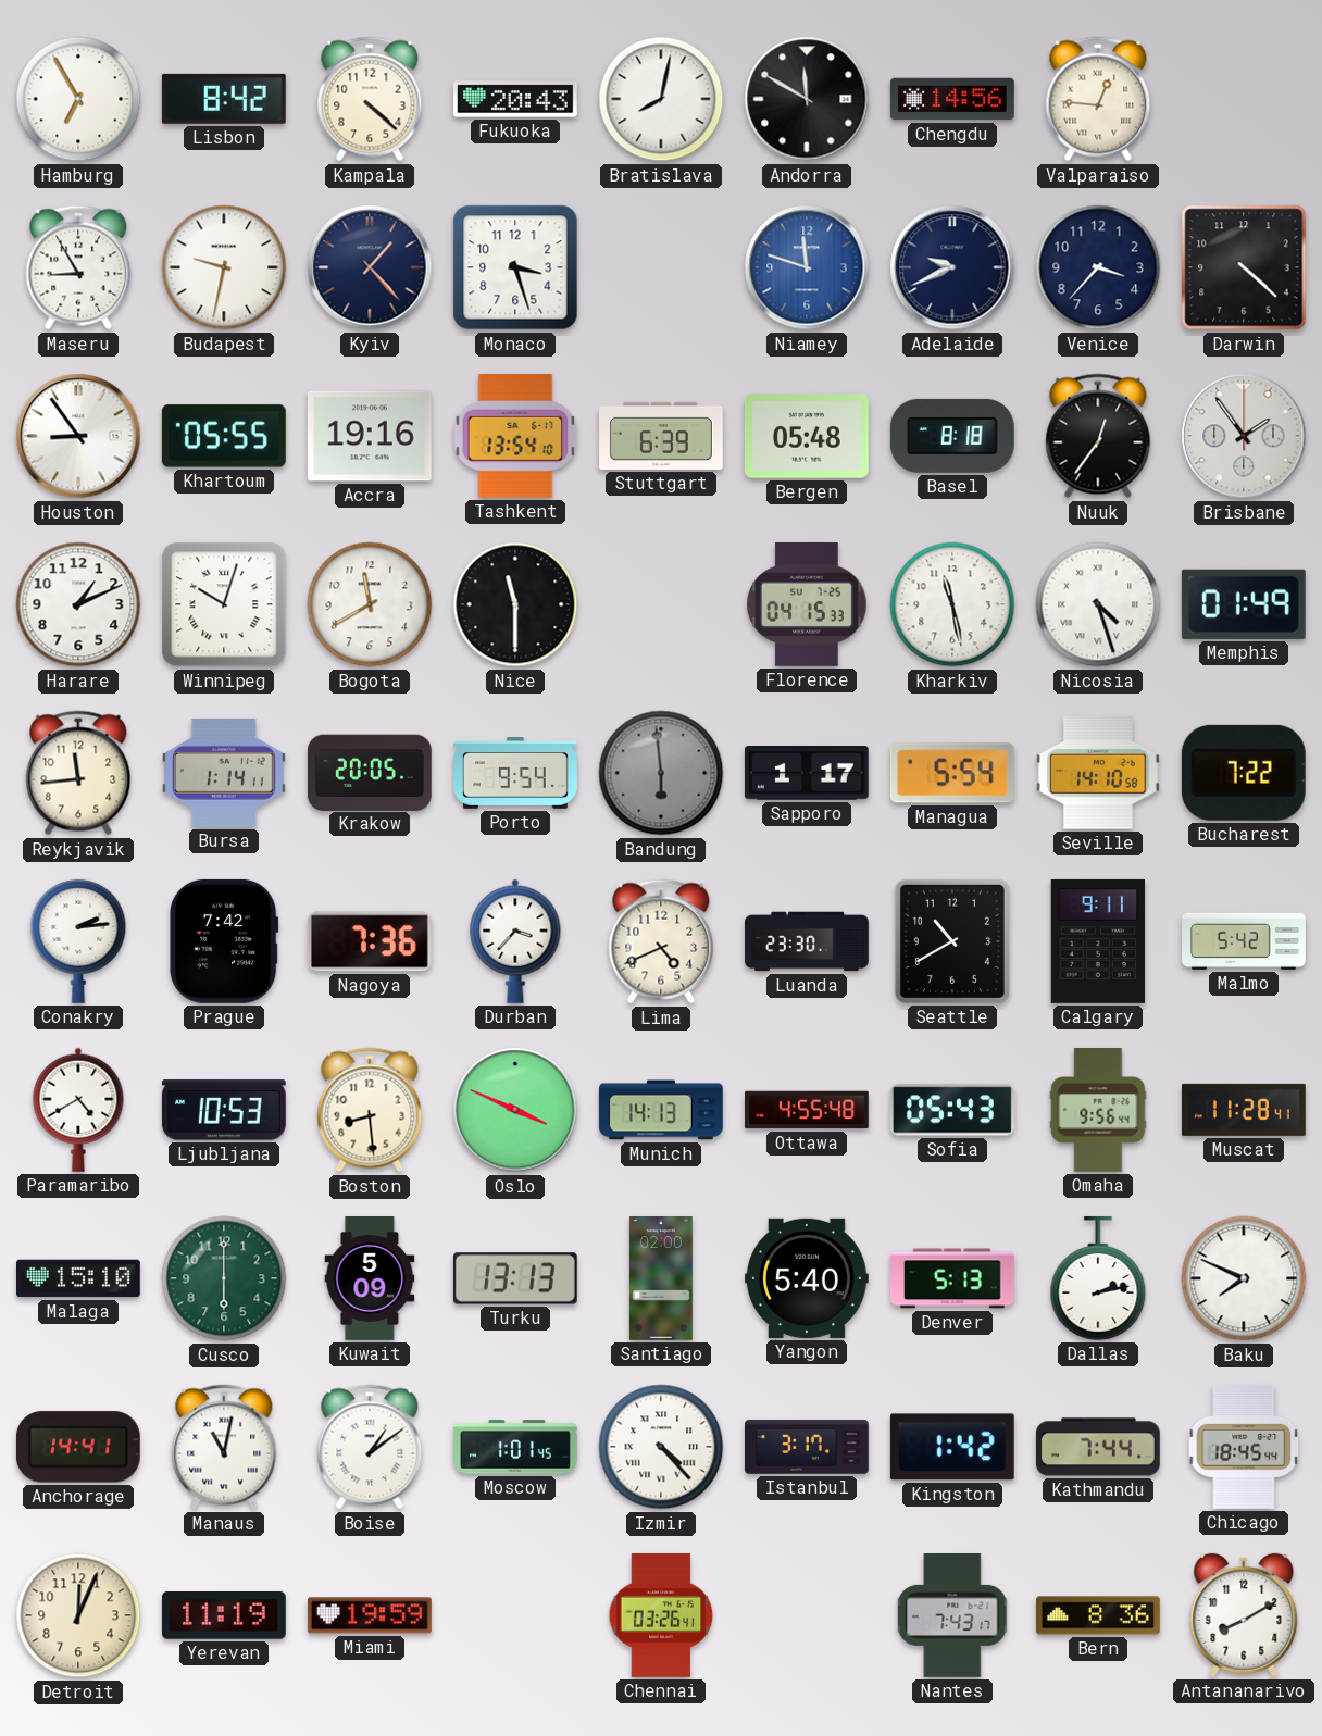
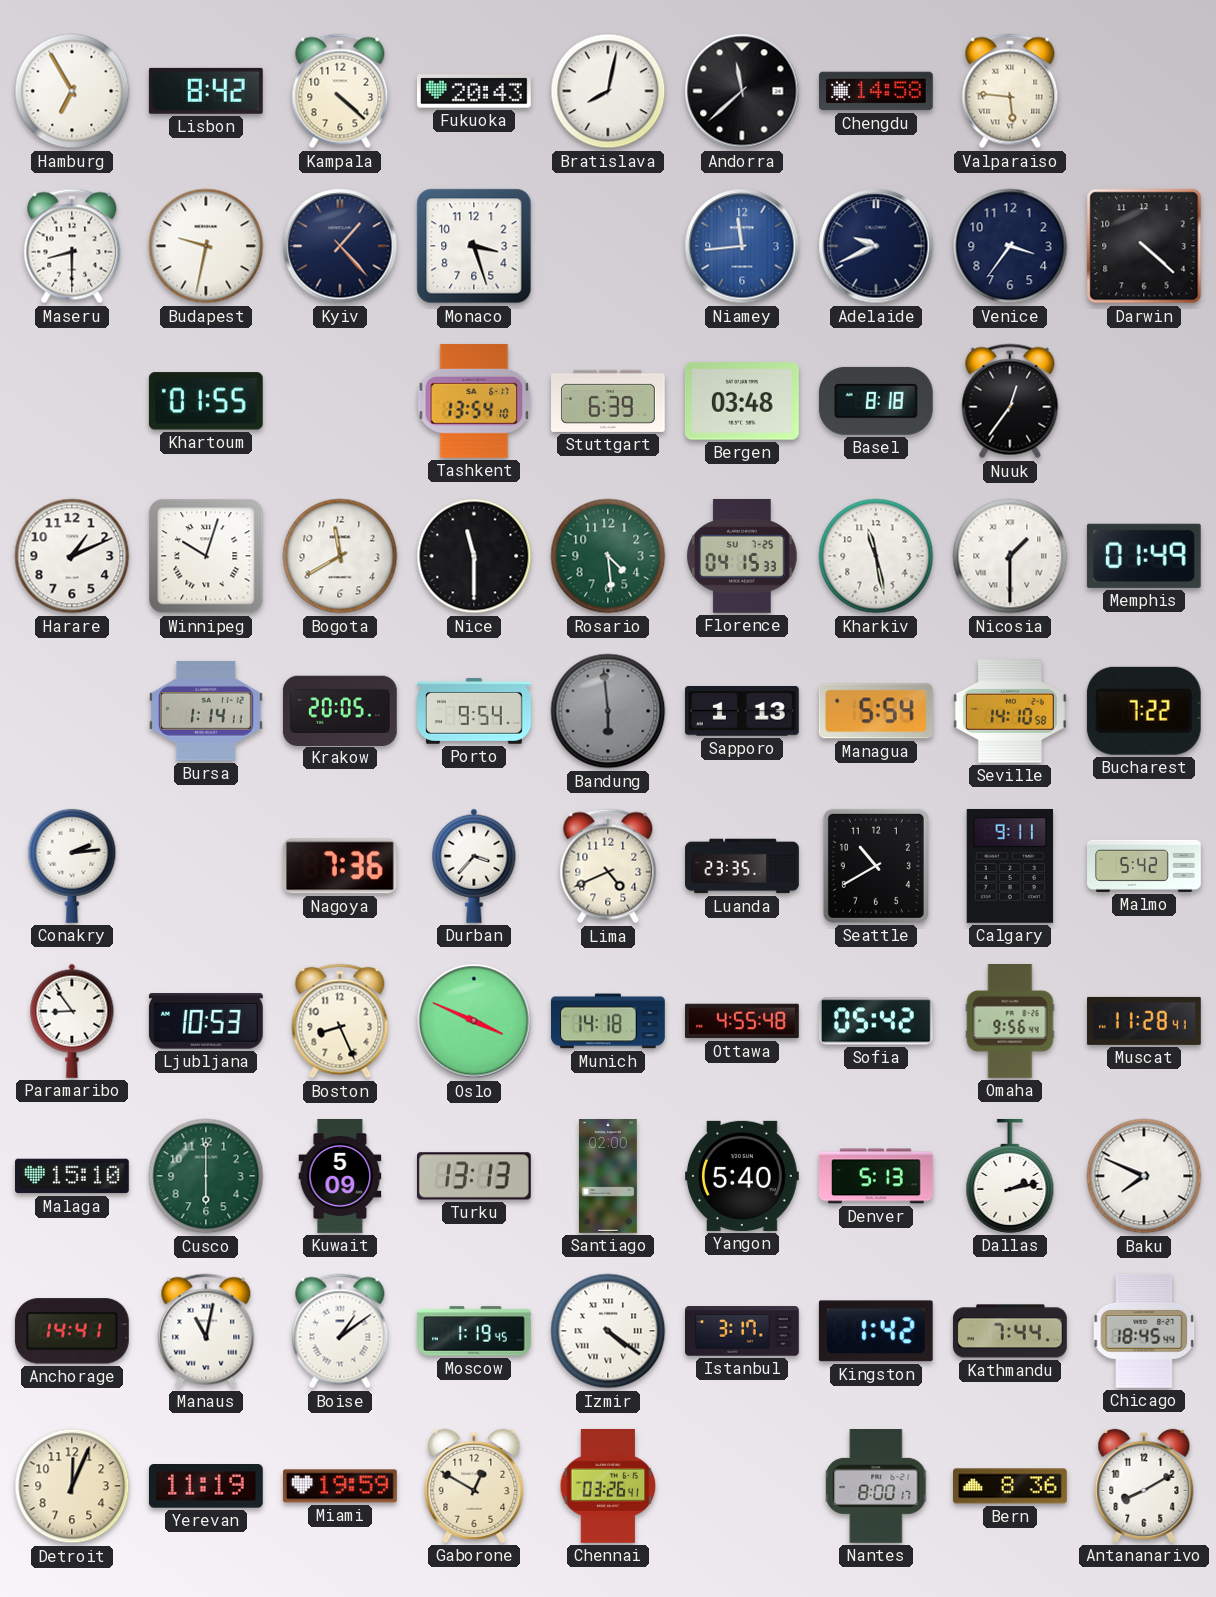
Andorra: 11:50 -> 11:38 (742, 91)
Chengdu: 14:56 -> 14:58 (876, 91)
Valparaiso: 12:46 -> 5:46 (1010, 91)
Maseru: 8:55 -> 8:30 (72, 246)
Niamey: 11:48 -> 11:44 (742, 246)
Venice: 3:37 -> 3:36 (1010, 246)
Houston: 8:54 -> none (78, 436)
Khartoum: 05:55 -> 01:55 (206, 401)
Accra: 19:16 -> none (370, 436)
Bergen: 05:48 -> 03:48 (742, 401)
Brisbane: 1:54 -> none (1244, 436)
Rosario: none -> 4:29 (608, 556)
Nicosia: 4:27 -> 1:30 (1010, 556)
Reykjavik: 11:44 -> none (78, 773)
Sapporo: 1:17 -> 1:13 (742, 712)
Prague: 7:42 -> none (224, 941)
Luanda: 23:30 -> 23:35 (742, 866)
Paramaribo: 4:40 -> 8:54 (72, 1021)
Boston: 8:29 -> 8:26 (340, 1021)
Munich: 14:13 -> 14:18 (608, 1021)
Sofia: 05:43 -> 05:42 (876, 1021)
Moscow: 1:01 -> 1:19 (475, 1331)
Izmir: 4:23 -> 4:21 (608, 1331)
Gaborone: none -> 12:50 (474, 1486)
Nantes: 7:43 -> 8:00 (877, 1487)
